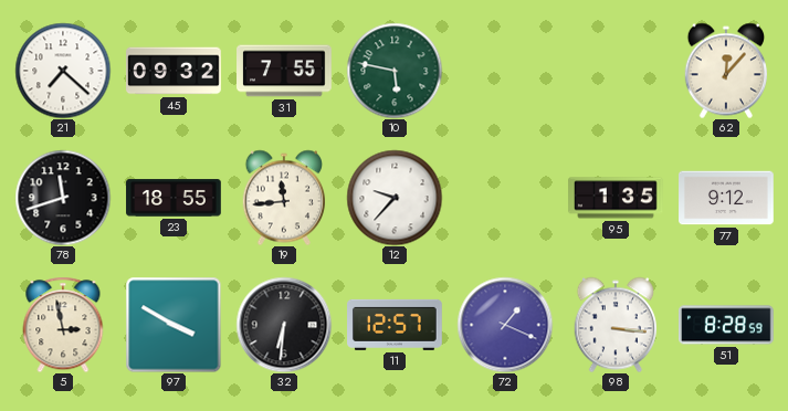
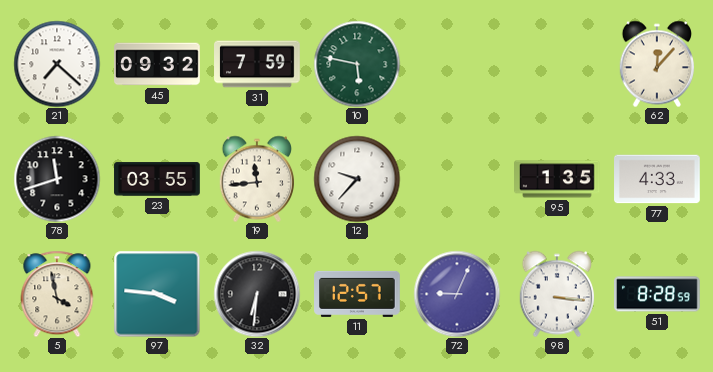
31: 7:55 -> 7:59 (257, 64)
23: 18:55 -> 03:55 (157, 179)
77: 9:12 -> 4:33 (657, 179)
5: 2:58 -> 3:58 (57, 294)
97: 3:50 -> 3:46 (157, 294)
72: 1:19 -> 9:04 (457, 294)
